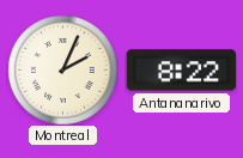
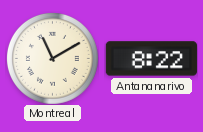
Montreal: 2:04 -> 11:10 (52, 58)
